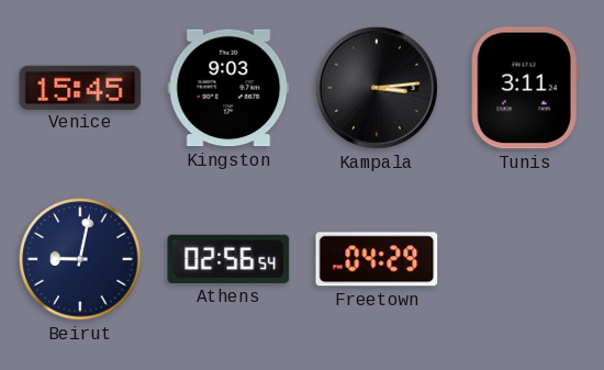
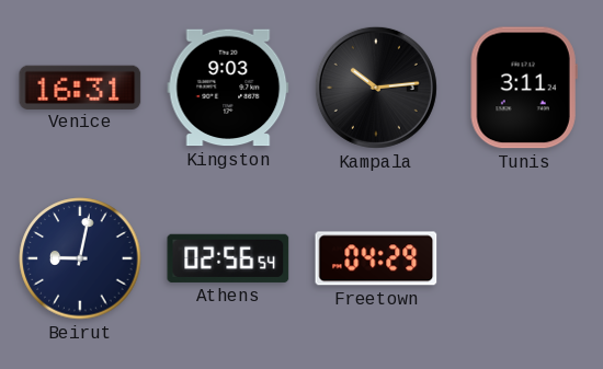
Venice: 15:45 -> 16:31 (80, 87)
Kampala: 3:14 -> 10:14 (376, 88)
